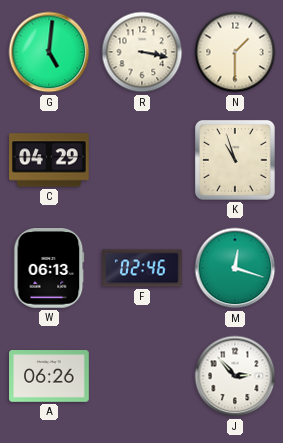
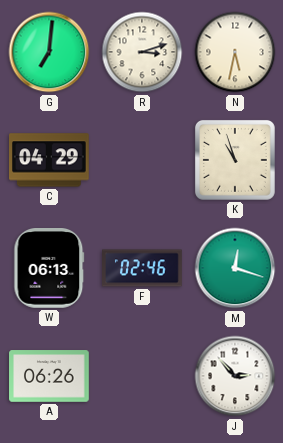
G: 5:01 -> 7:01 (49, 52)
R: 3:17 -> 3:12 (142, 52)
N: 1:30 -> 5:32 (235, 52)
